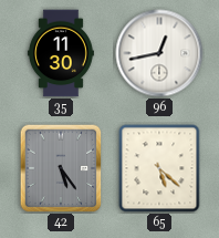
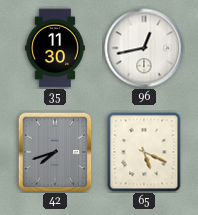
42: 5:24 -> 7:42 (55, 152)
65: 5:22 -> 5:19 (144, 152)
